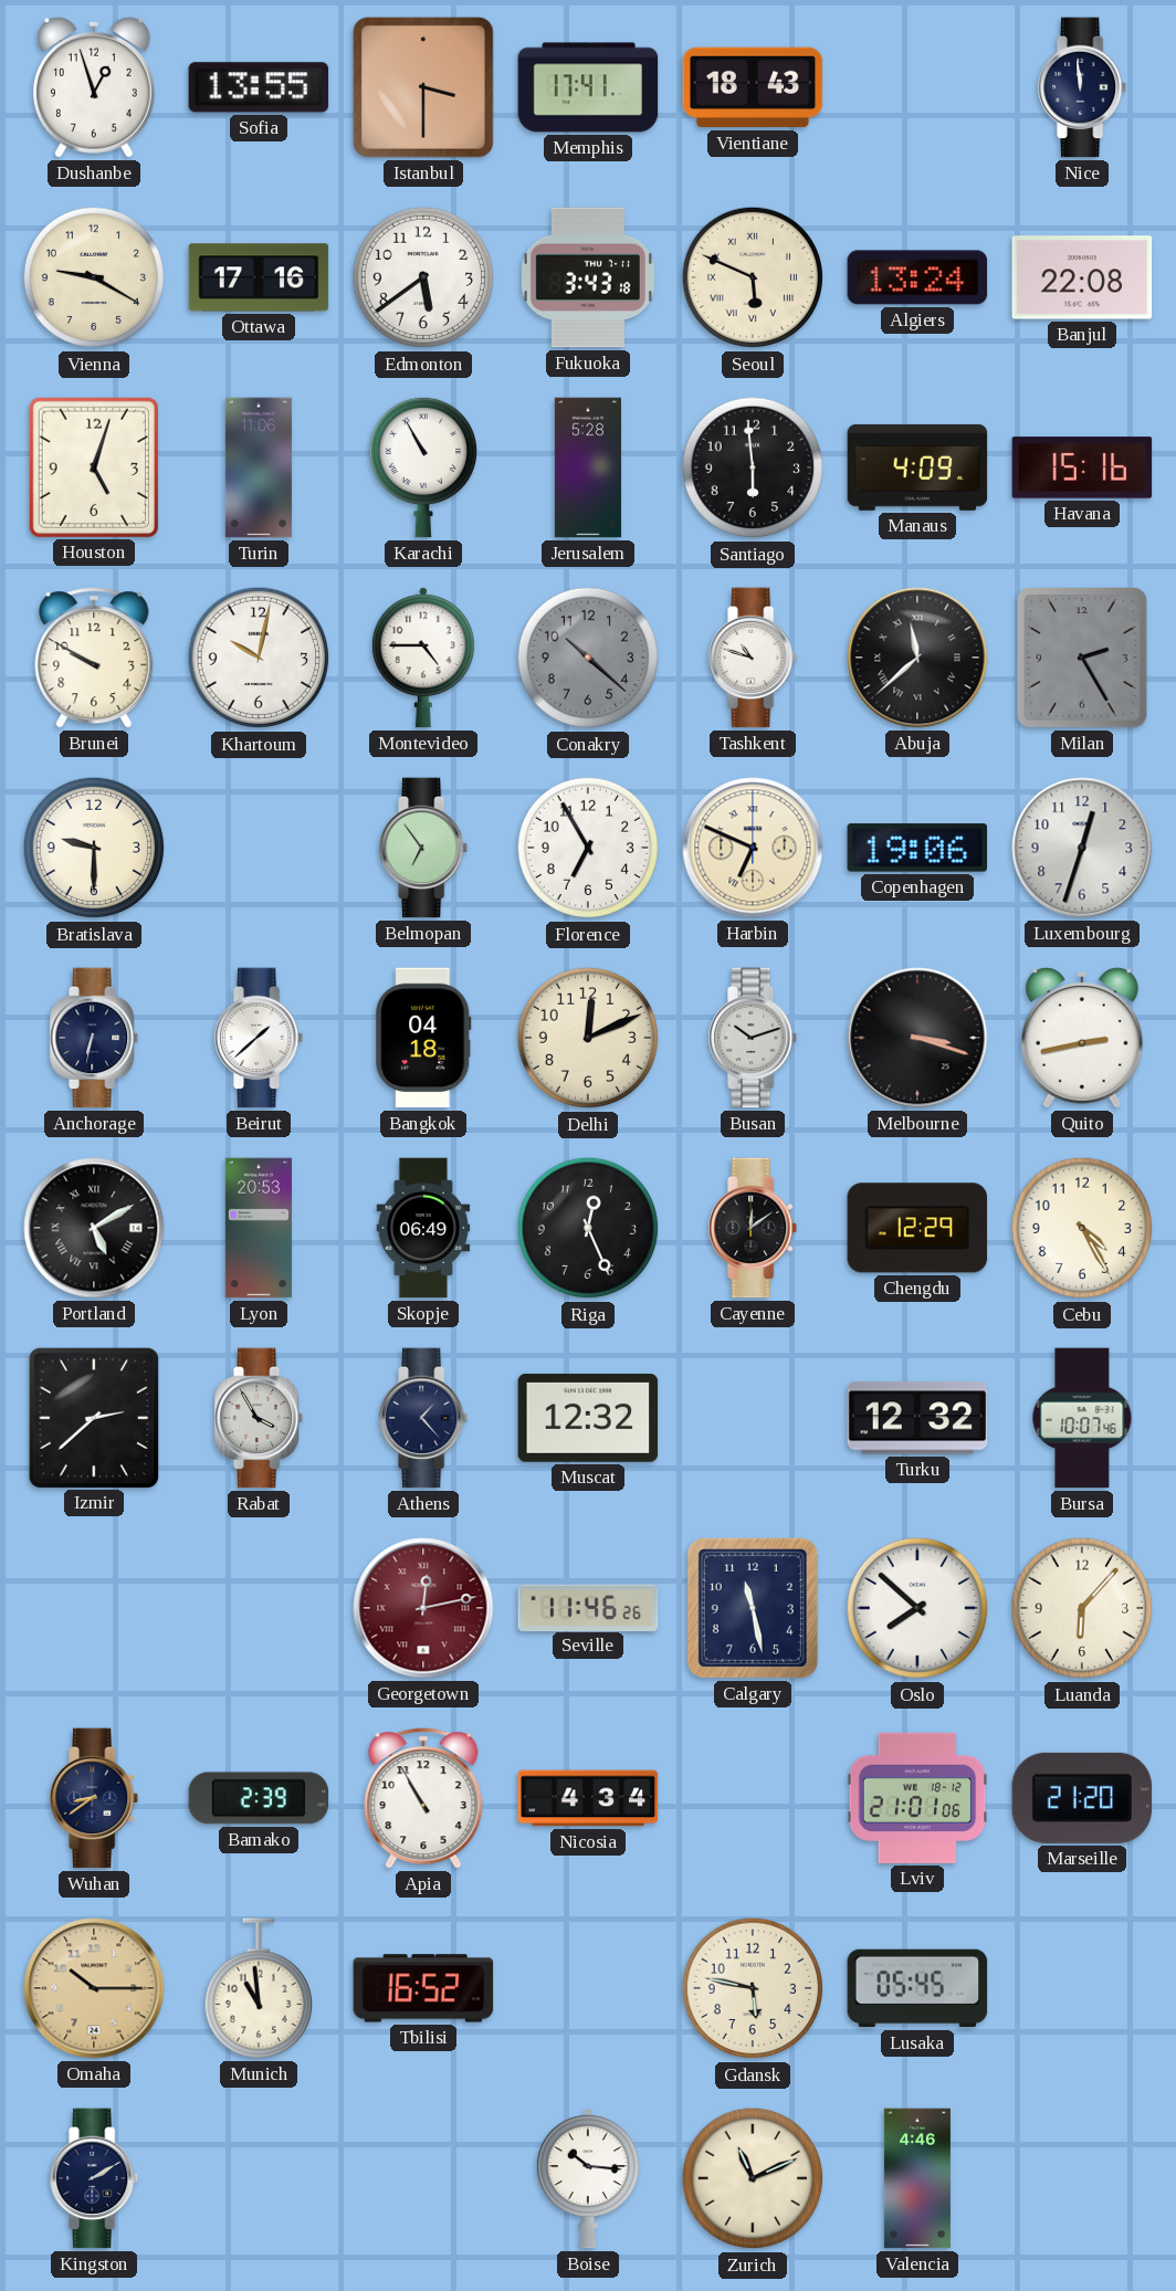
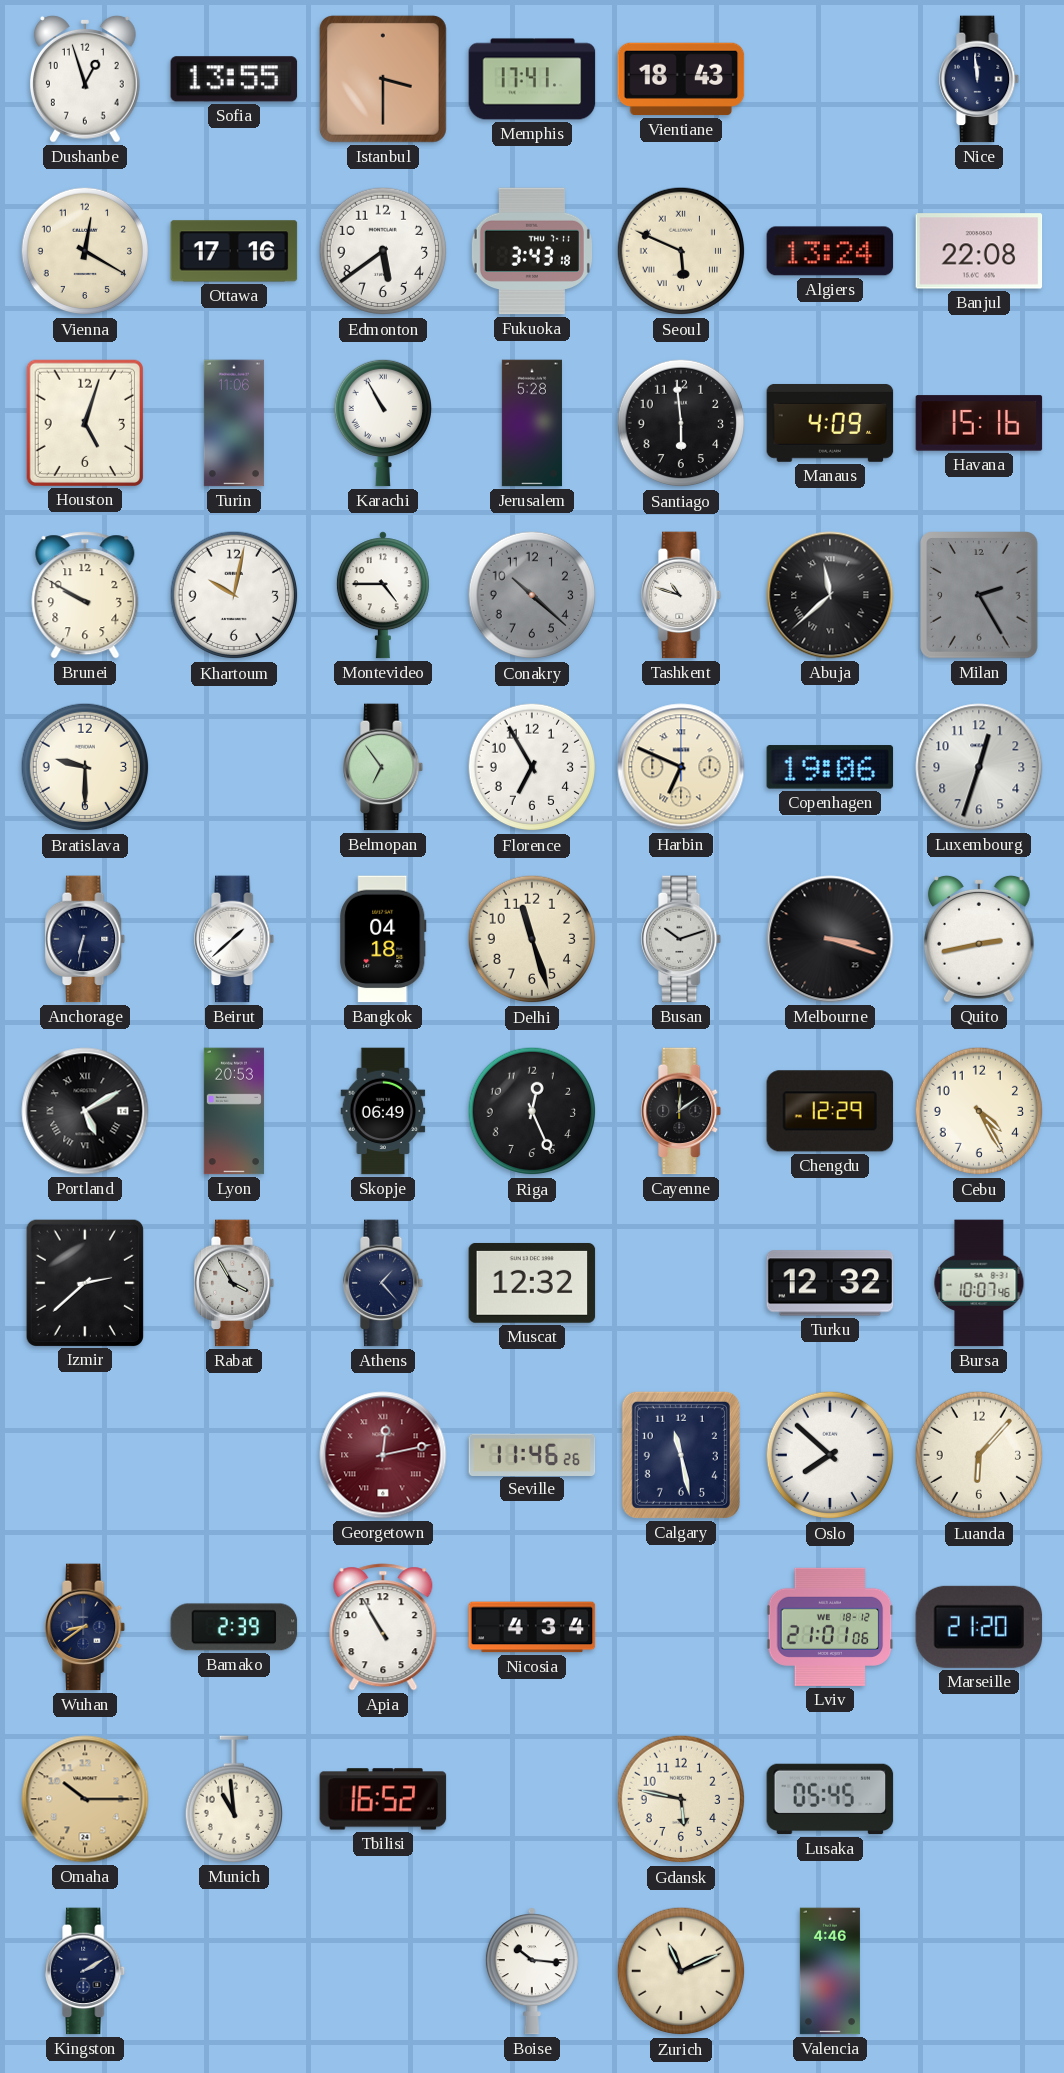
Vienna: 9:20 -> 12:20 (85, 251)
Delhi: 12:11 -> 11:27 (532, 939)
